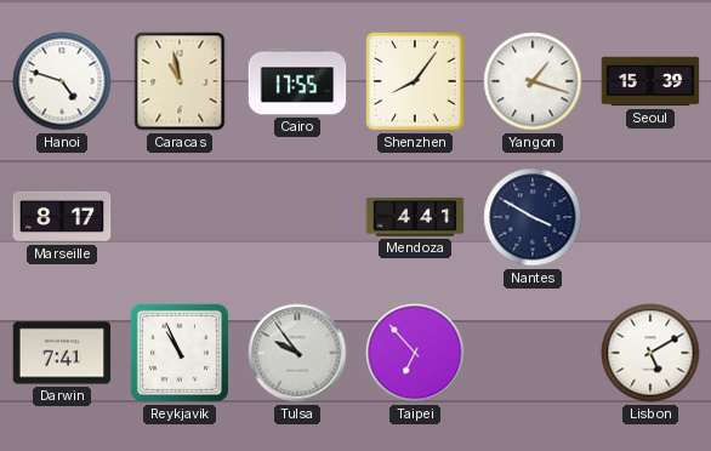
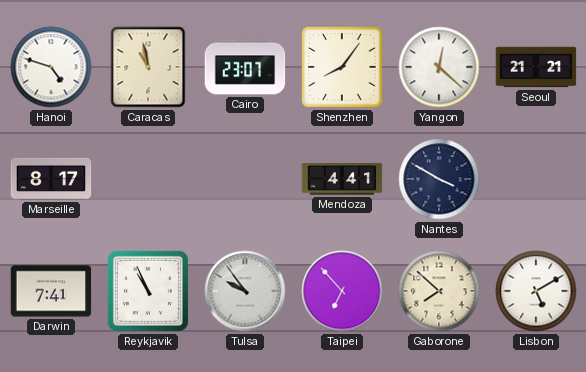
Cairo: 17:55 -> 23:07 (245, 67)
Yangon: 1:18 -> 12:22 (439, 67)
Seoul: 15:39 -> 21:21 (536, 67)
Gaborone: none -> 7:52 (439, 291)
